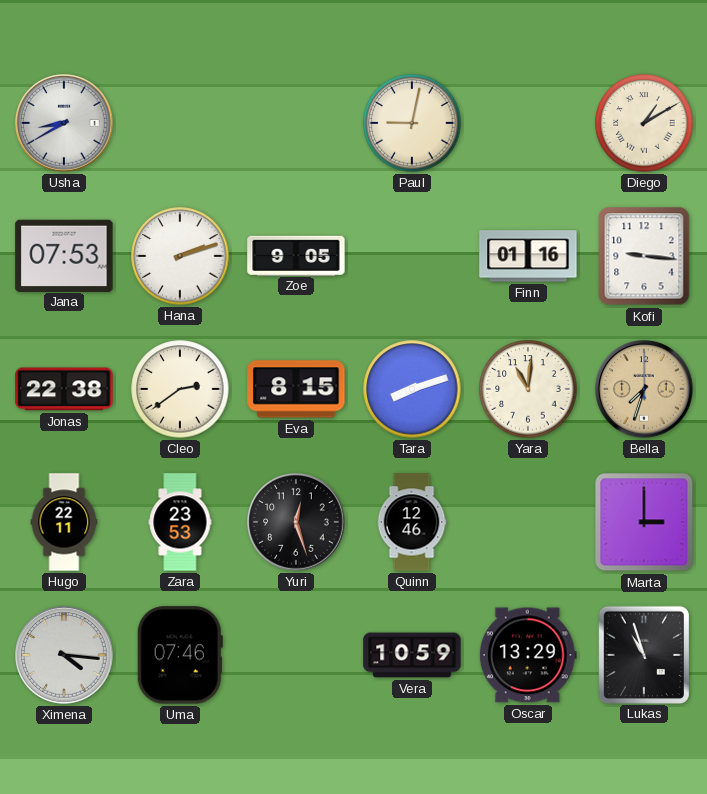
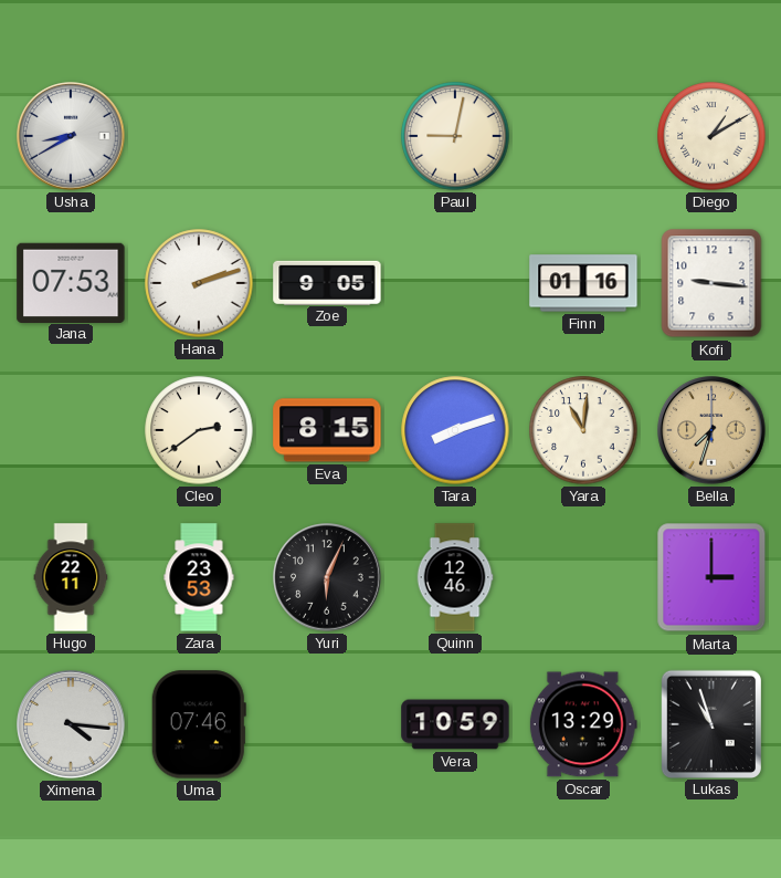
Jonas: 22:38 -> none (64, 389)
Yuri: 12:27 -> 6:04 (327, 577)
